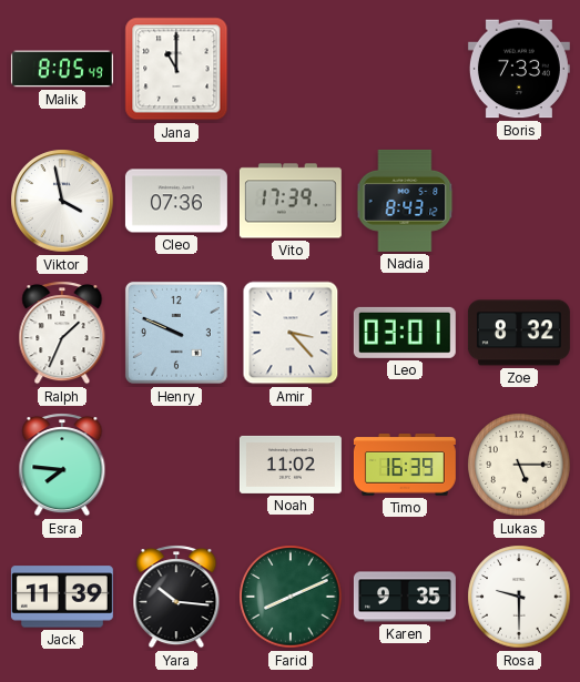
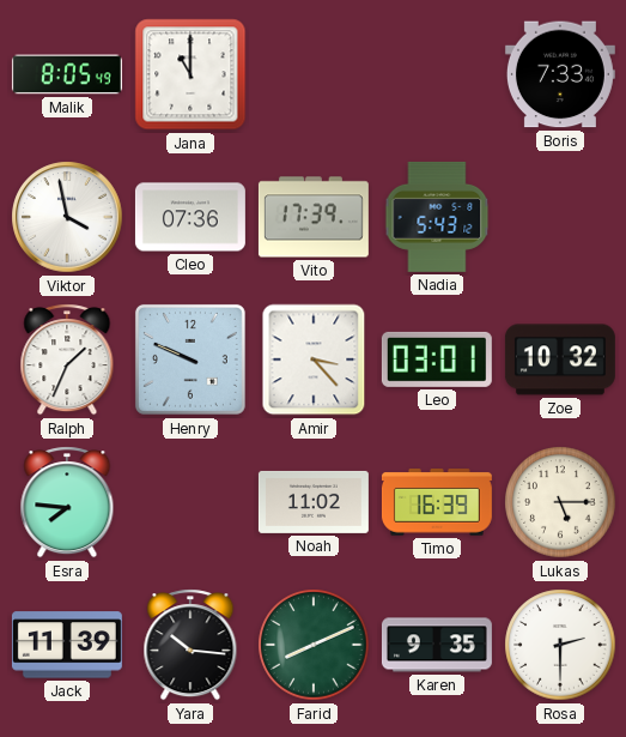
Nadia: 8:43 -> 5:43 (437, 217)
Zoe: 8:32 -> 10:32 (560, 360)
Rosa: 9:30 -> 2:30 (560, 645)
